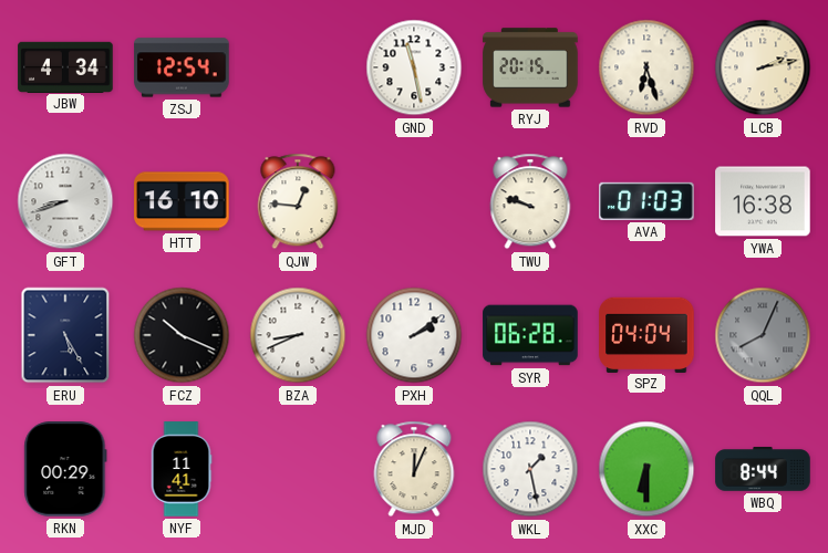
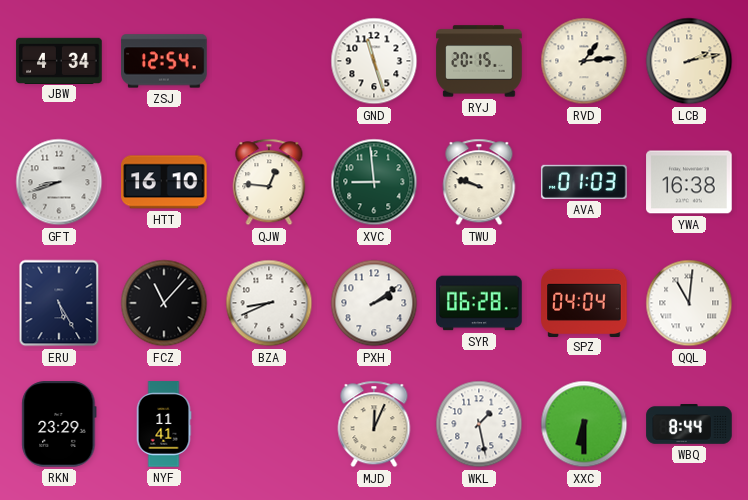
GND: 11:28 -> 11:27 (374, 61)
RVD: 6:27 -> 1:14 (584, 61)
XVC: none -> 8:59 (374, 182)
FCZ: 10:19 -> 11:07 (164, 303)
QQL: 8:04 -> 11:01 (689, 303)
QQL dial: grey -> white (689, 303)
RKN: 00:29 -> 23:29 (59, 424)
